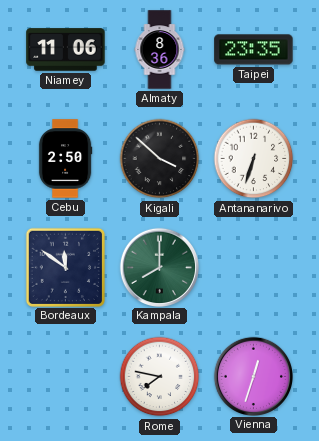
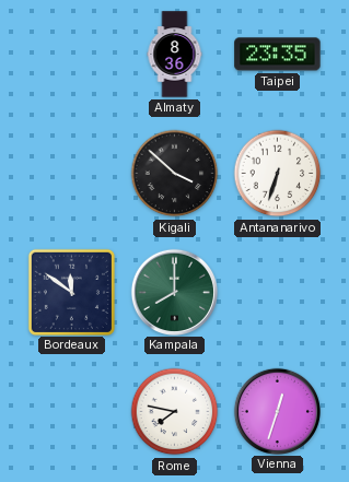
Niamey: 11:06 -> none (66, 50)
Cebu: 2:50 -> none (65, 159)
